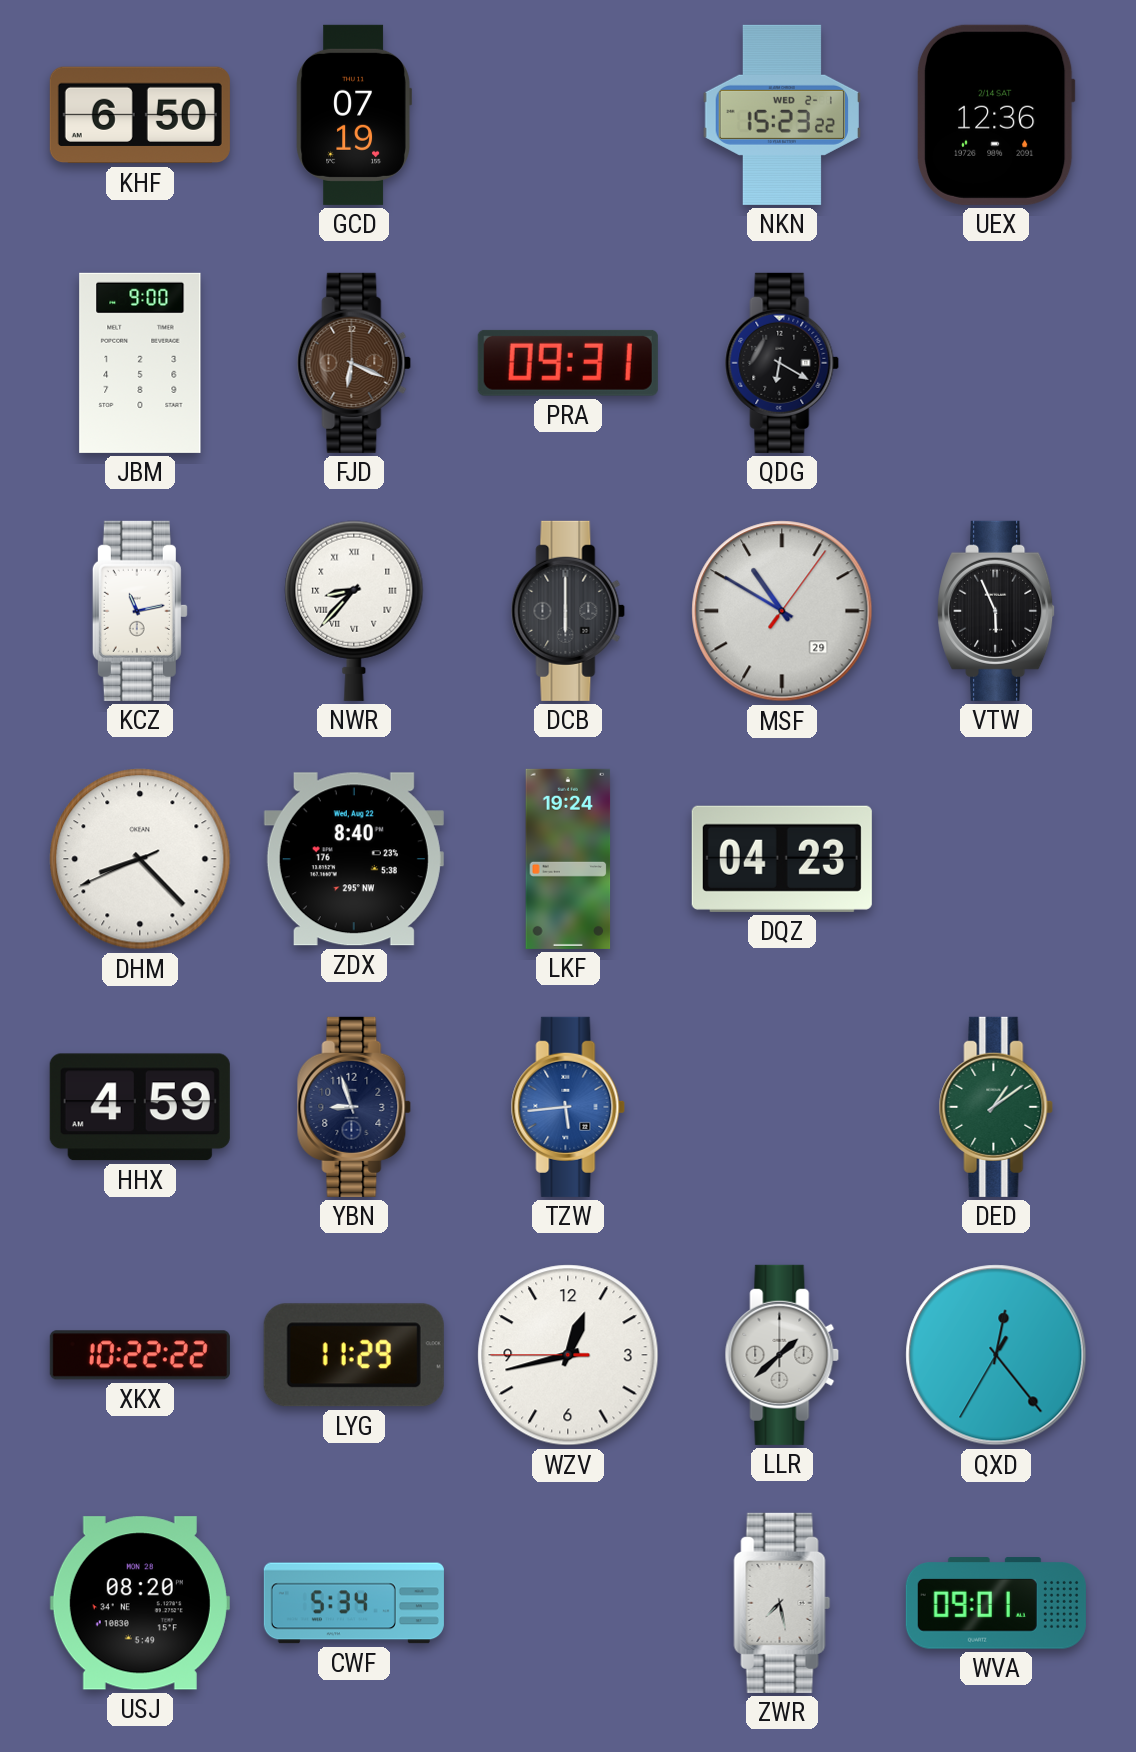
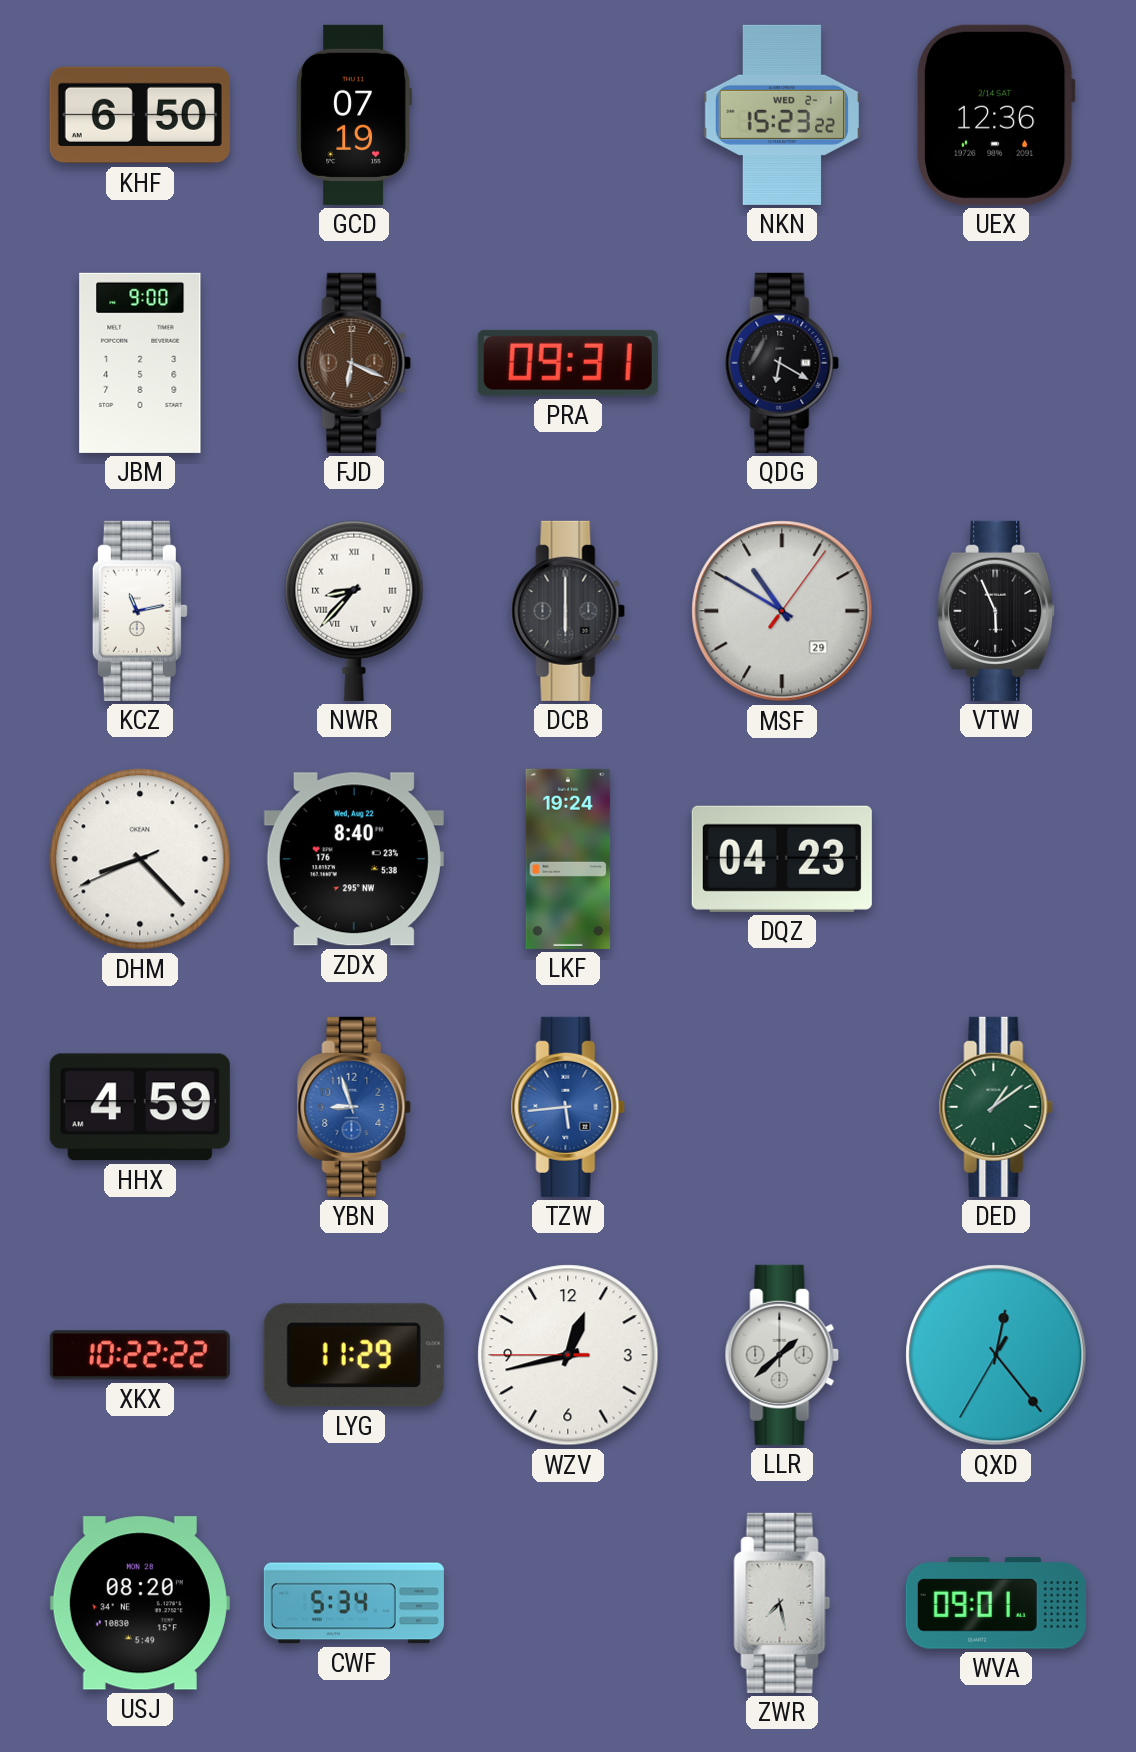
YBN dial: navy -> blue (354, 1107)
